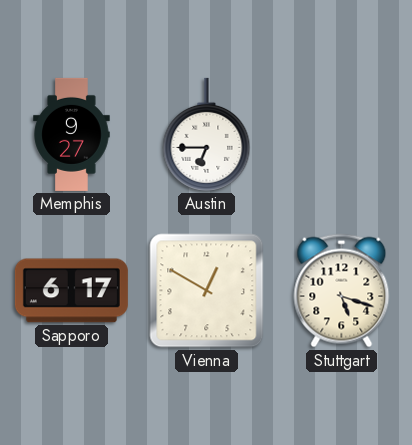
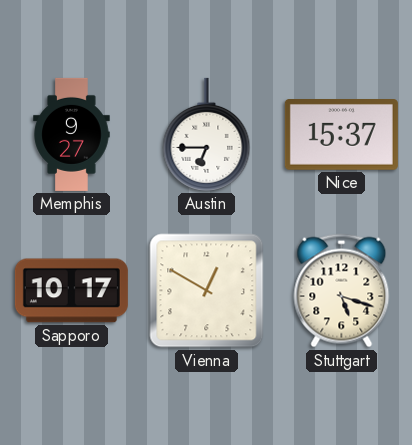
Nice: none -> 15:37 (341, 135)
Sapporo: 6:17 -> 10:17 (71, 291)
